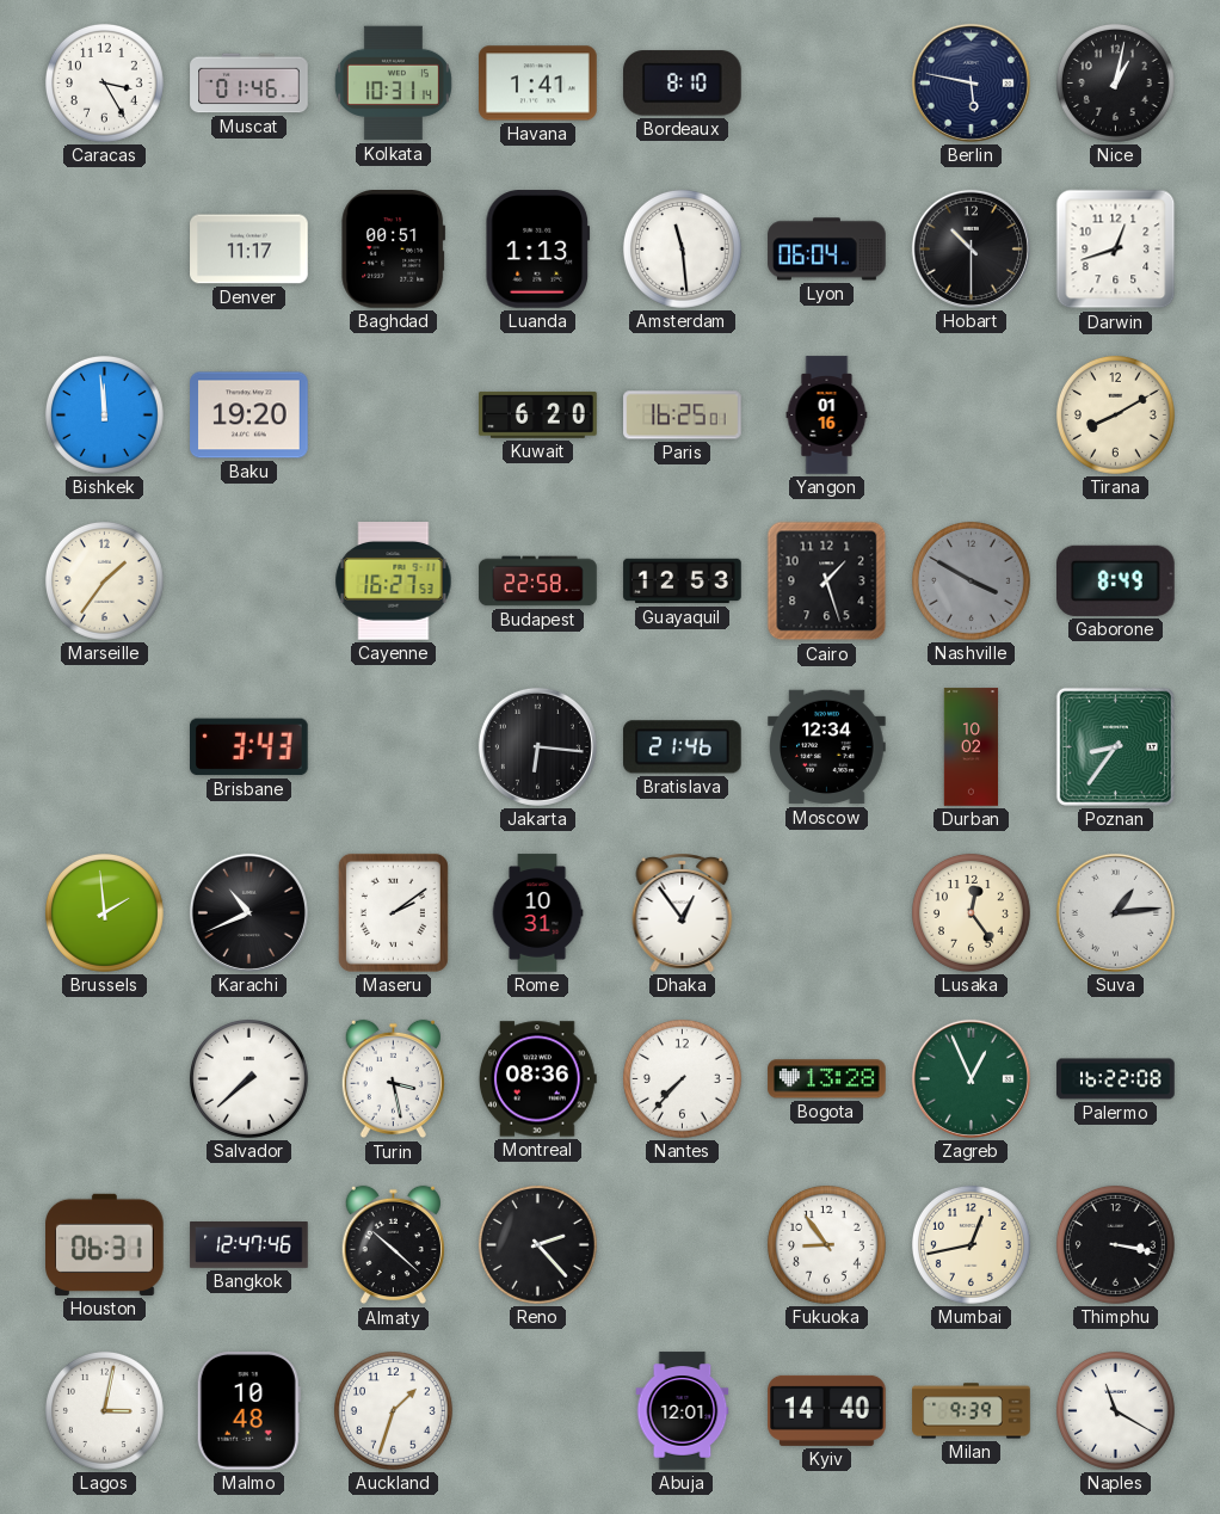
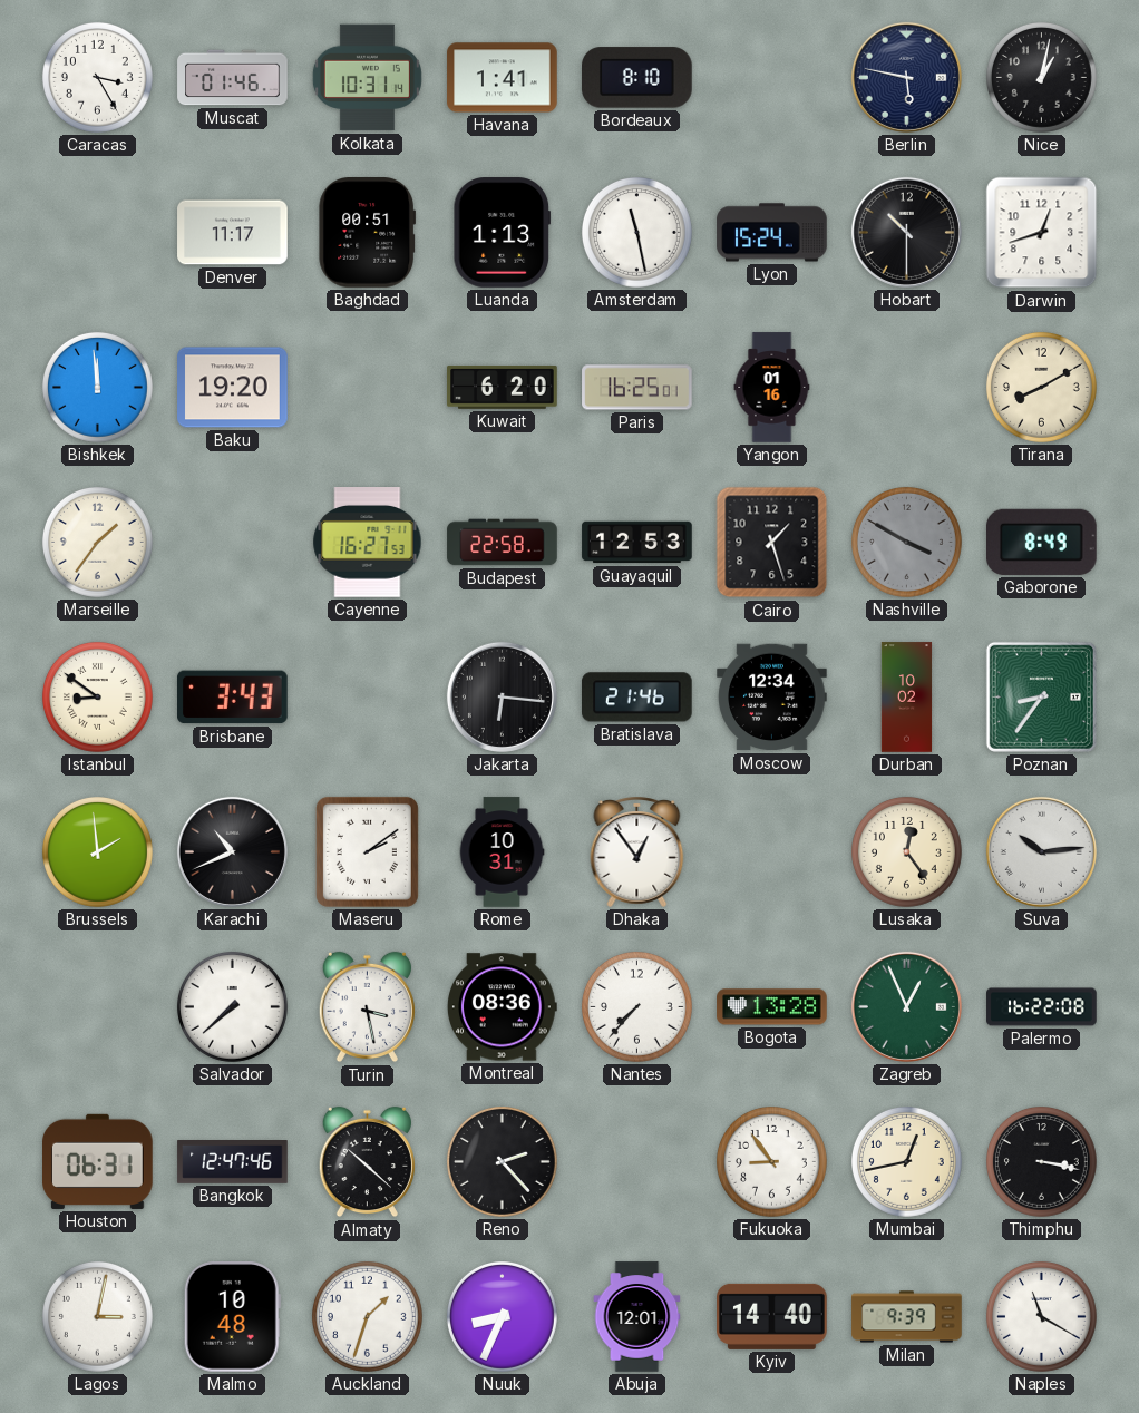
Amsterdam: 11:29 -> 11:28 (636, 232)
Lyon: 06:04 -> 15:24 (772, 233)
Istanbul: none -> 8:51 (97, 696)
Suva: 1:14 -> 10:14 (1041, 851)
Nuuk: none -> 8:34 (502, 1316)
